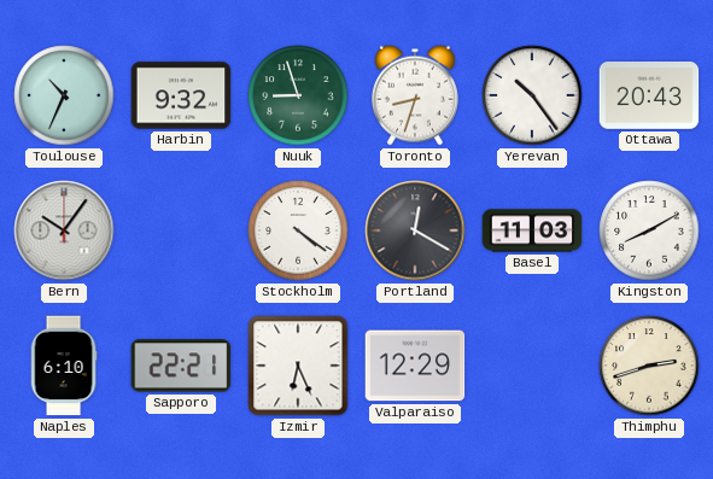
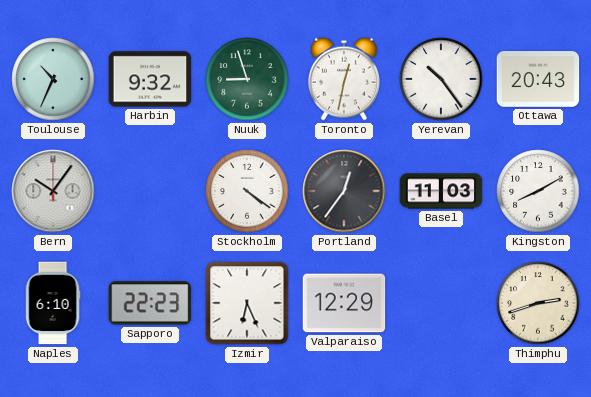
Toronto: 8:33 -> 12:32 (344, 79)
Portland: 12:20 -> 12:36 (344, 191)
Sapporo: 22:21 -> 22:23 (150, 303)
